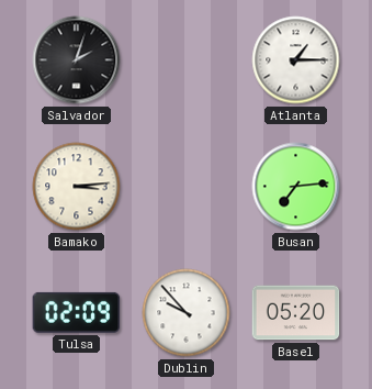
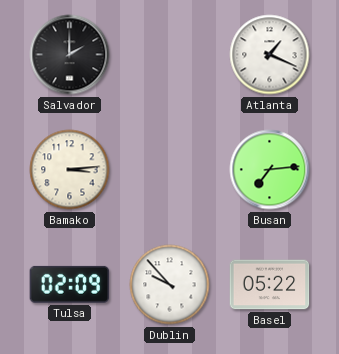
Salvador: 2:03 -> 2:00 (70, 55)
Atlanta: 1:15 -> 1:19 (270, 55)
Basel: 05:20 -> 05:22 (270, 285)
